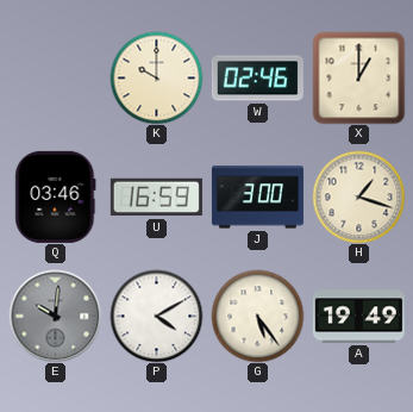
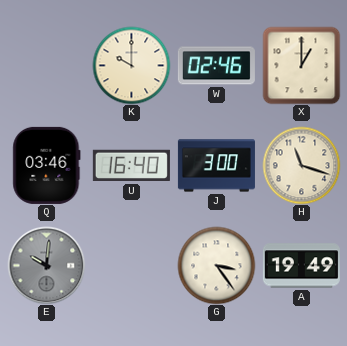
U: 16:59 -> 16:40 (131, 166)
H: 1:18 -> 11:18 (301, 165)
P: 4:10 -> none (156, 316)
G: 5:24 -> 3:24 (216, 265)
